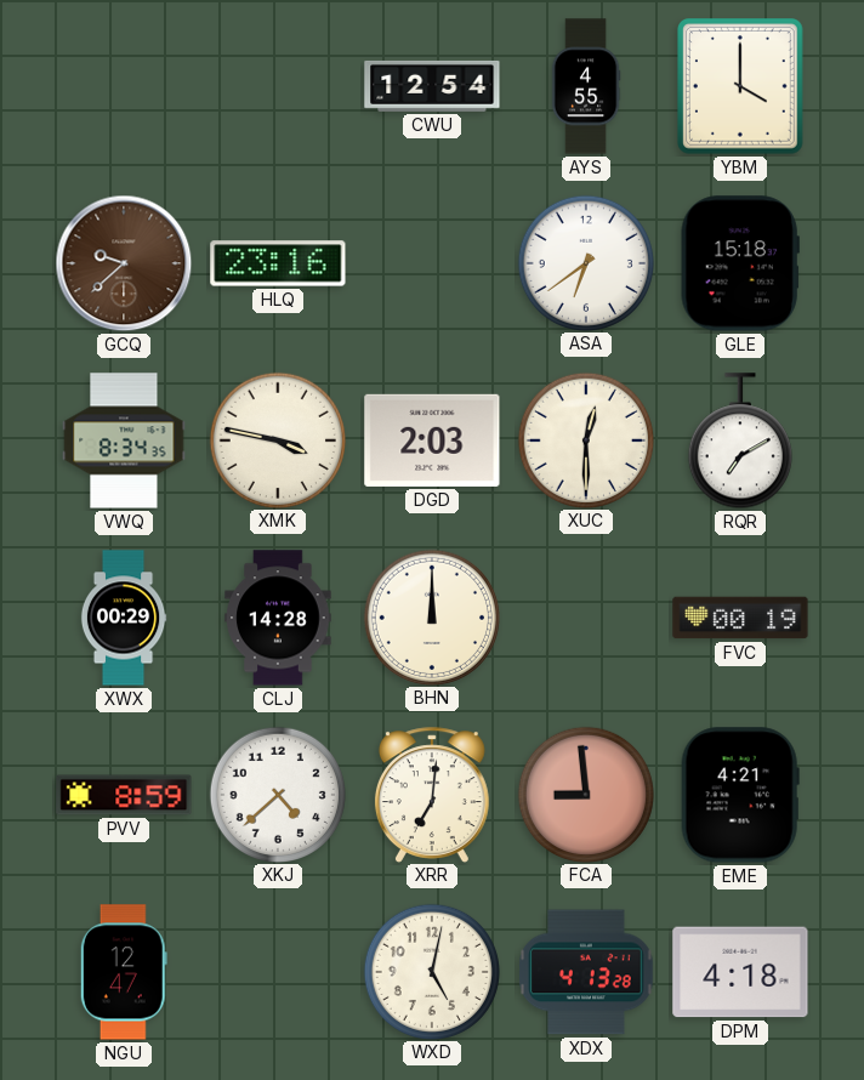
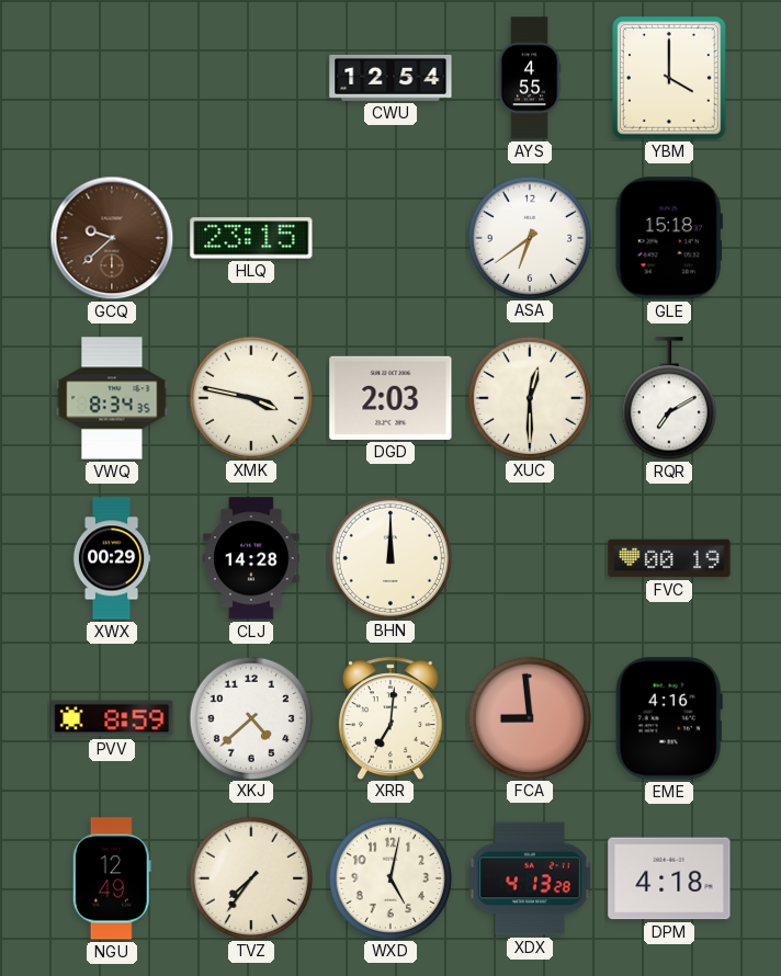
HLQ: 23:16 -> 23:15 (251, 238)
EME: 4:21 -> 4:16 (669, 718)
NGU: 12:47 -> 12:49 (112, 878)
TVZ: none -> 7:36 (250, 877)
